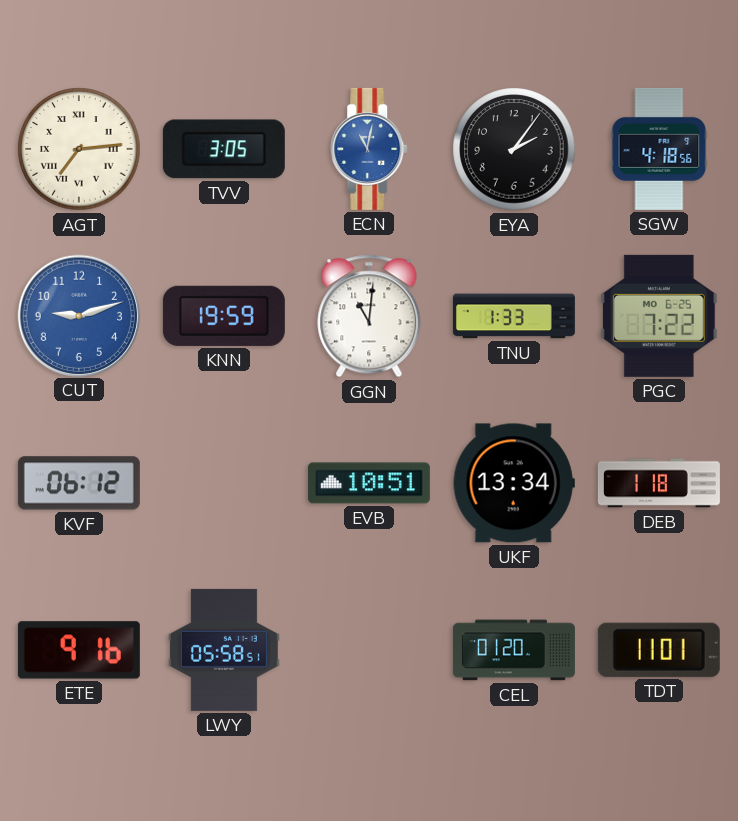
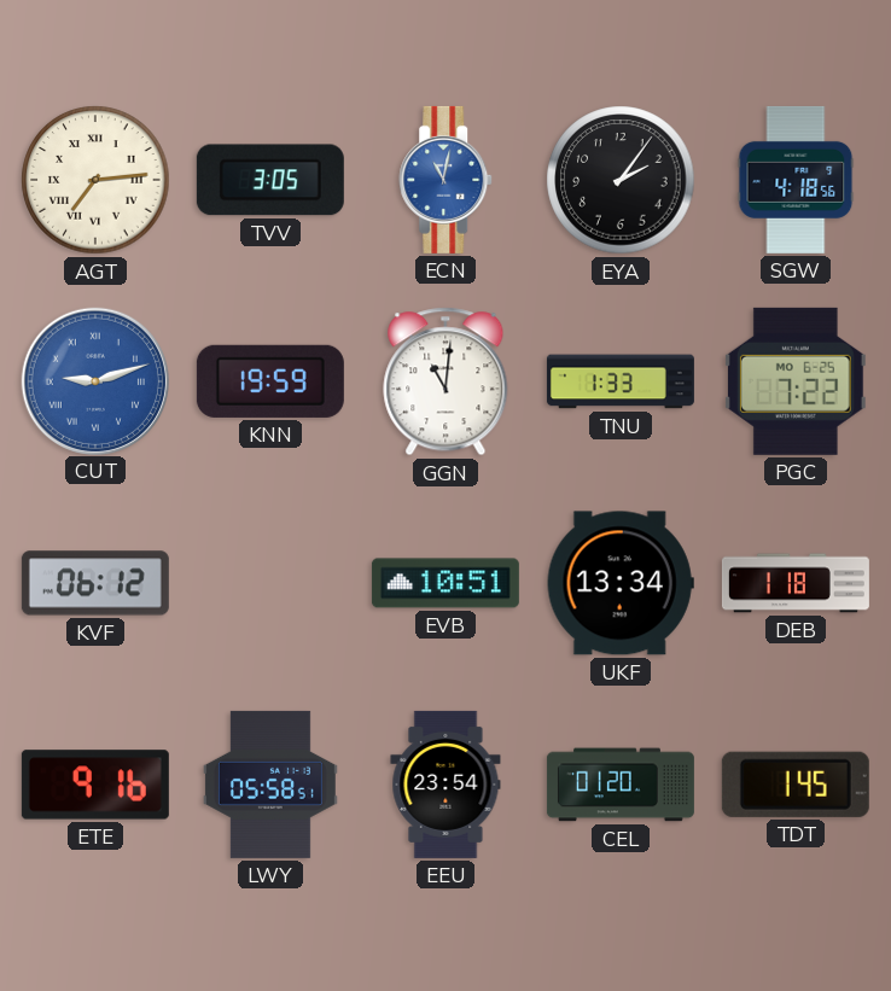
CUT numerals: Arabic -> Roman (94, 380)
EEU: none -> 23:54 (445, 785)
TDT: 11:01 -> 1:45 (796, 785)
